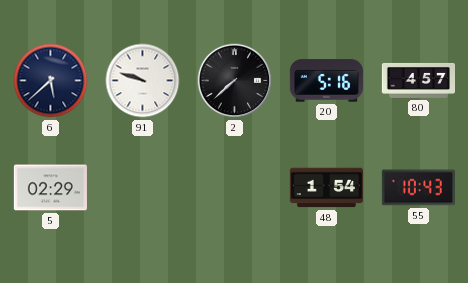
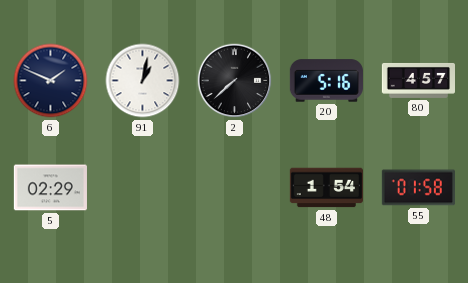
6: 5:38 -> 1:49 (51, 81)
91: 9:48 -> 1:02 (143, 81)
55: 10:43 -> 01:58 (418, 188)
